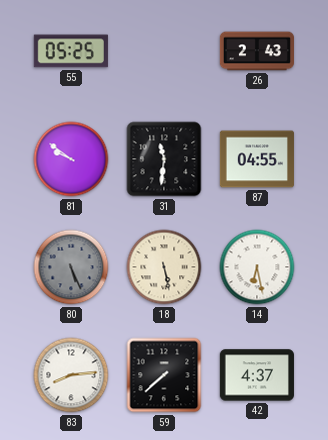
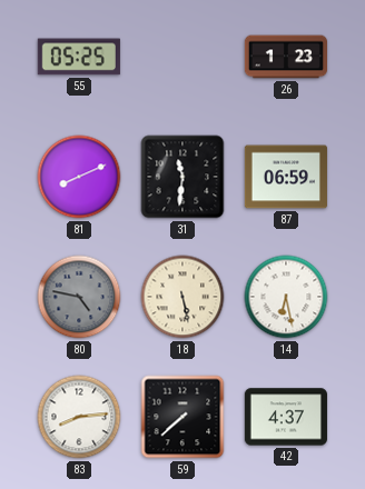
26: 2:43 -> 1:23 (285, 57)
81: 9:51 -> 8:11 (79, 177)
87: 04:55 -> 06:59 (286, 177)
80: 5:26 -> 4:47 (79, 297)
